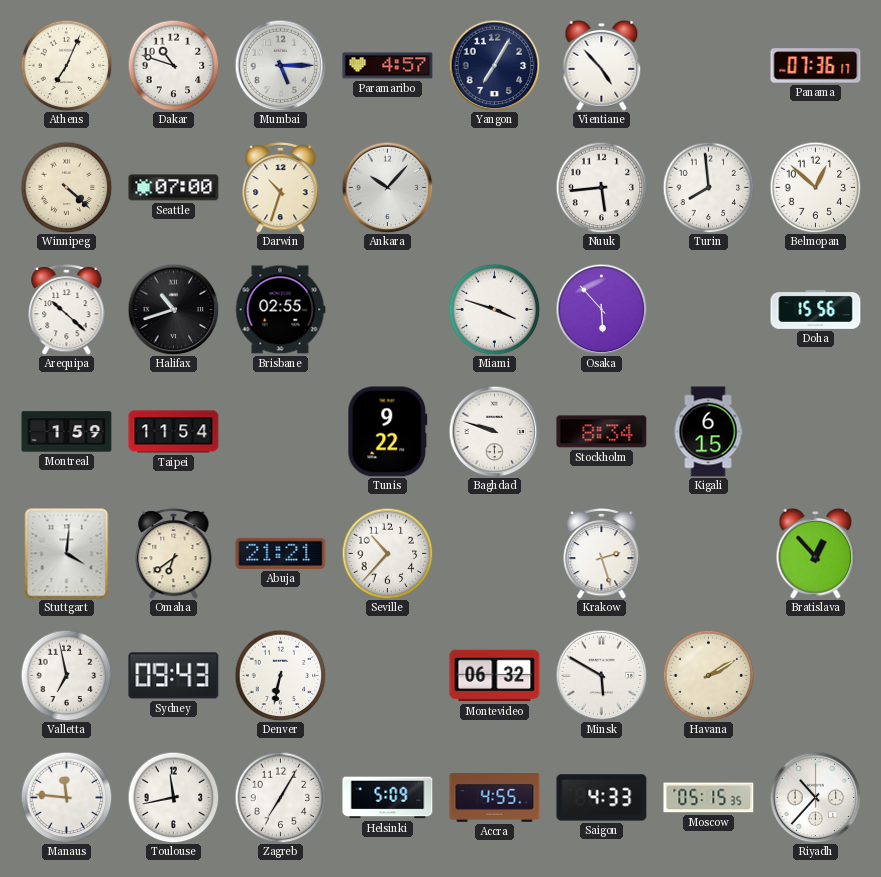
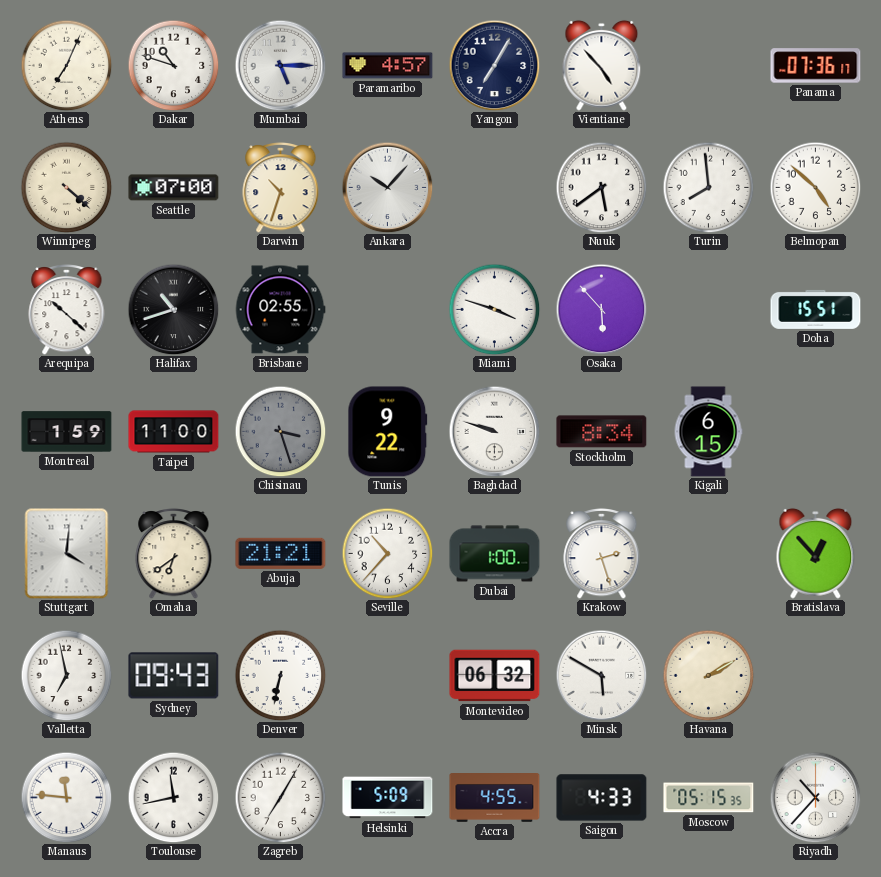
Nuuk: 5:44 -> 5:39 (601, 187)
Belmopan: 12:52 -> 4:52 (815, 187)
Doha: 15:56 -> 15:51 (816, 309)
Taipei: 11:54 -> 11:00 (174, 432)
Chisinau: none -> 3:27 (280, 431)
Dubai: none -> 1:00 (495, 554)
